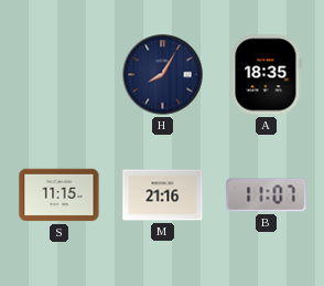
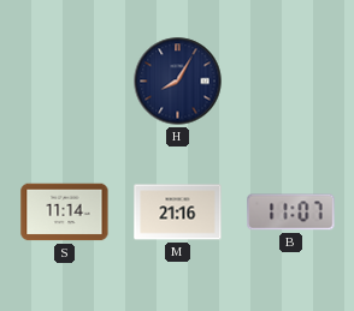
A: 18:35 -> none (267, 75)
S: 11:15 -> 11:14 (65, 213)
